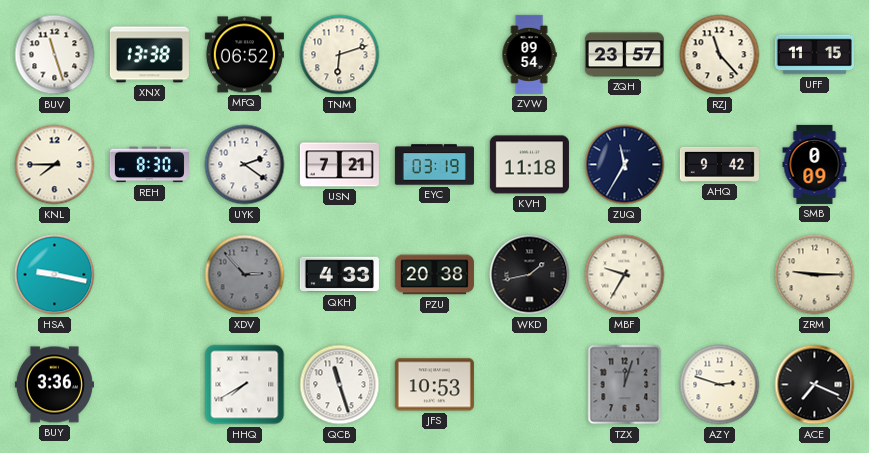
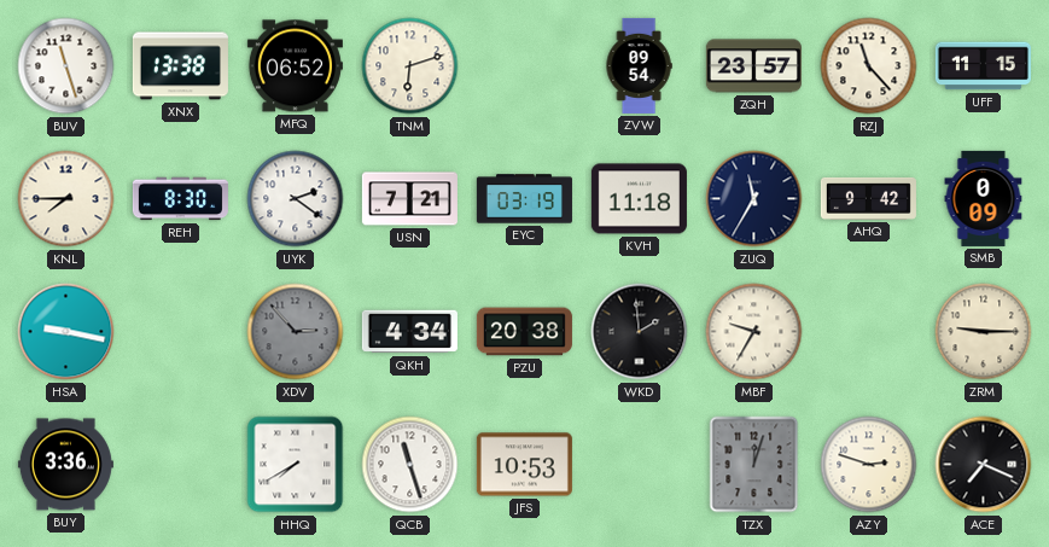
QKH: 4:33 -> 4:34 (409, 332)
WKD: 1:43 -> 1:59 (640, 332)
